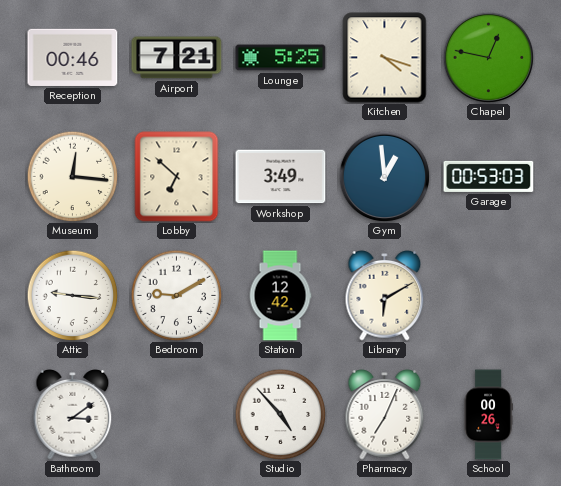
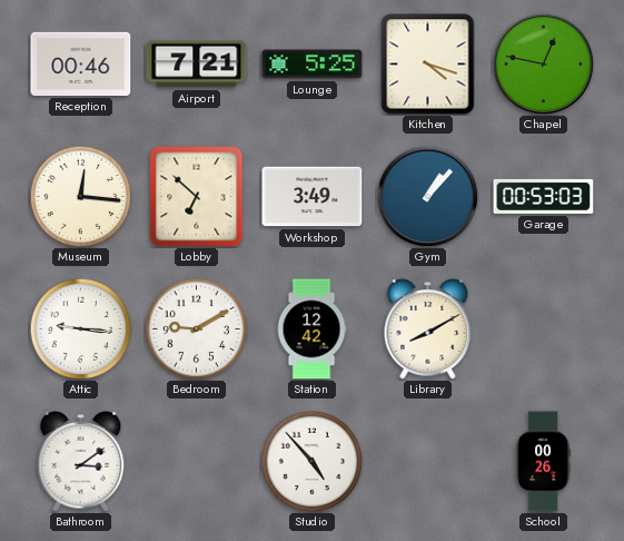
Gym: 12:59 -> 1:07 (427, 196)
Library: 6:10 -> 8:10 (428, 329)
Pharmacy: 7:04 -> none (385, 415)
